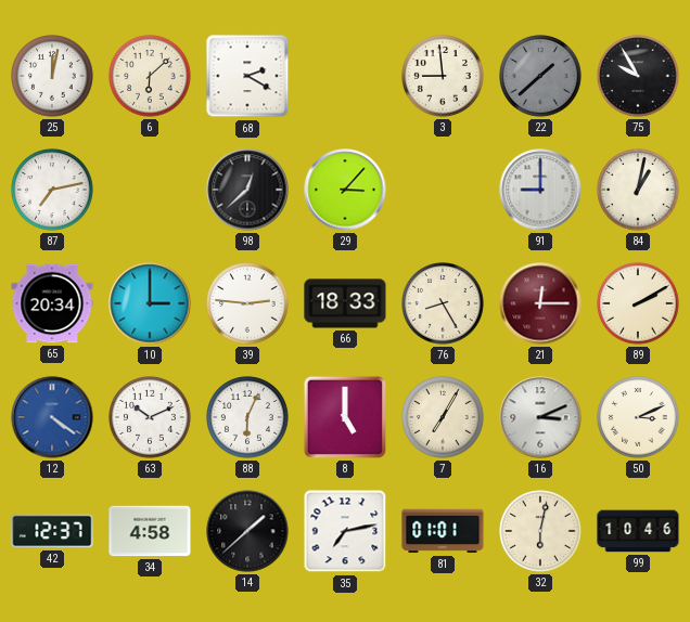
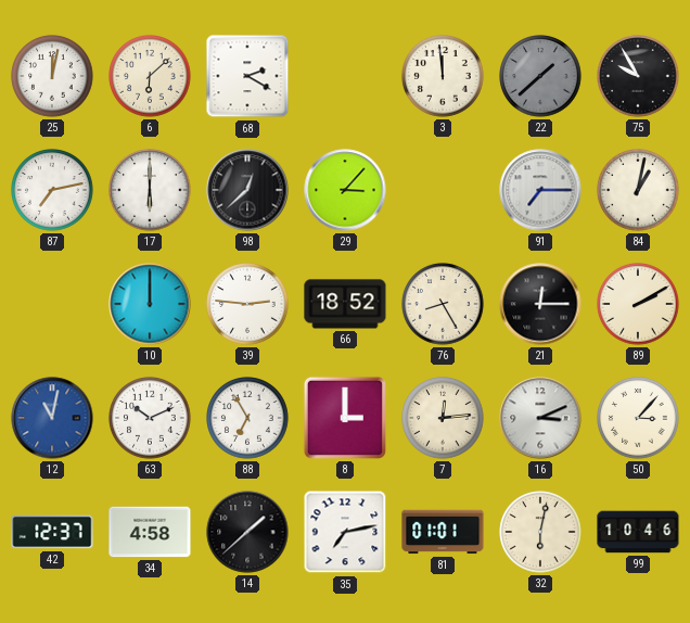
3: 8:59 -> 11:59 (443, 76)
17: none -> 6:00 (150, 190)
91: 9:00 -> 7:15 (540, 190)
65: 20:34 -> none (52, 303)
10: 3:00 -> 12:00 (150, 304)
66: 18:33 -> 18:52 (345, 304)
21 dial: burgundy -> black (540, 304)
12: 4:21 -> 11:02 (52, 418)
88: 6:04 -> 6:55 (247, 418)
8: 5:00 -> 3:00 (345, 418)
7: 7:05 -> 12:14 (443, 418)
50: 3:11 -> 3:07 (638, 418)
